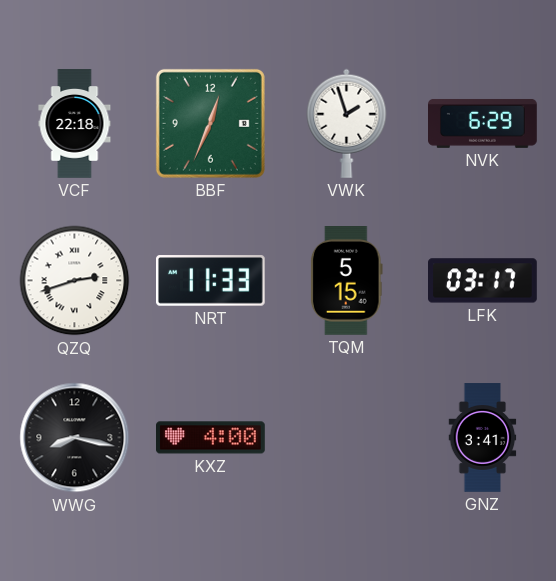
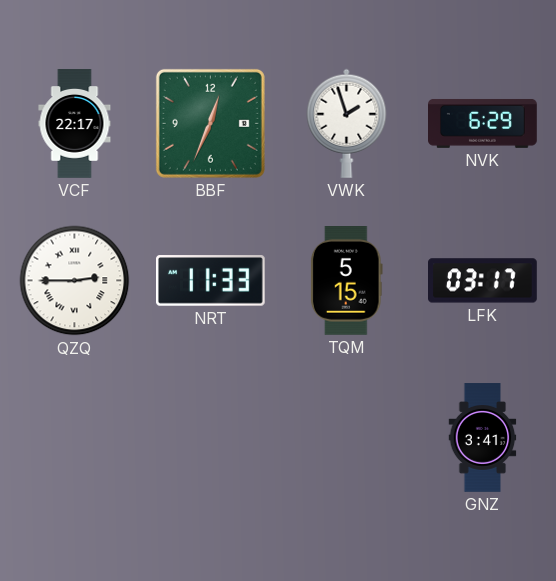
VCF: 22:18 -> 22:17 (75, 124)
QZQ: 2:42 -> 2:45 (75, 281)
WWG: 8:17 -> none (75, 438)
KXZ: 4:00 -> none (211, 438)
